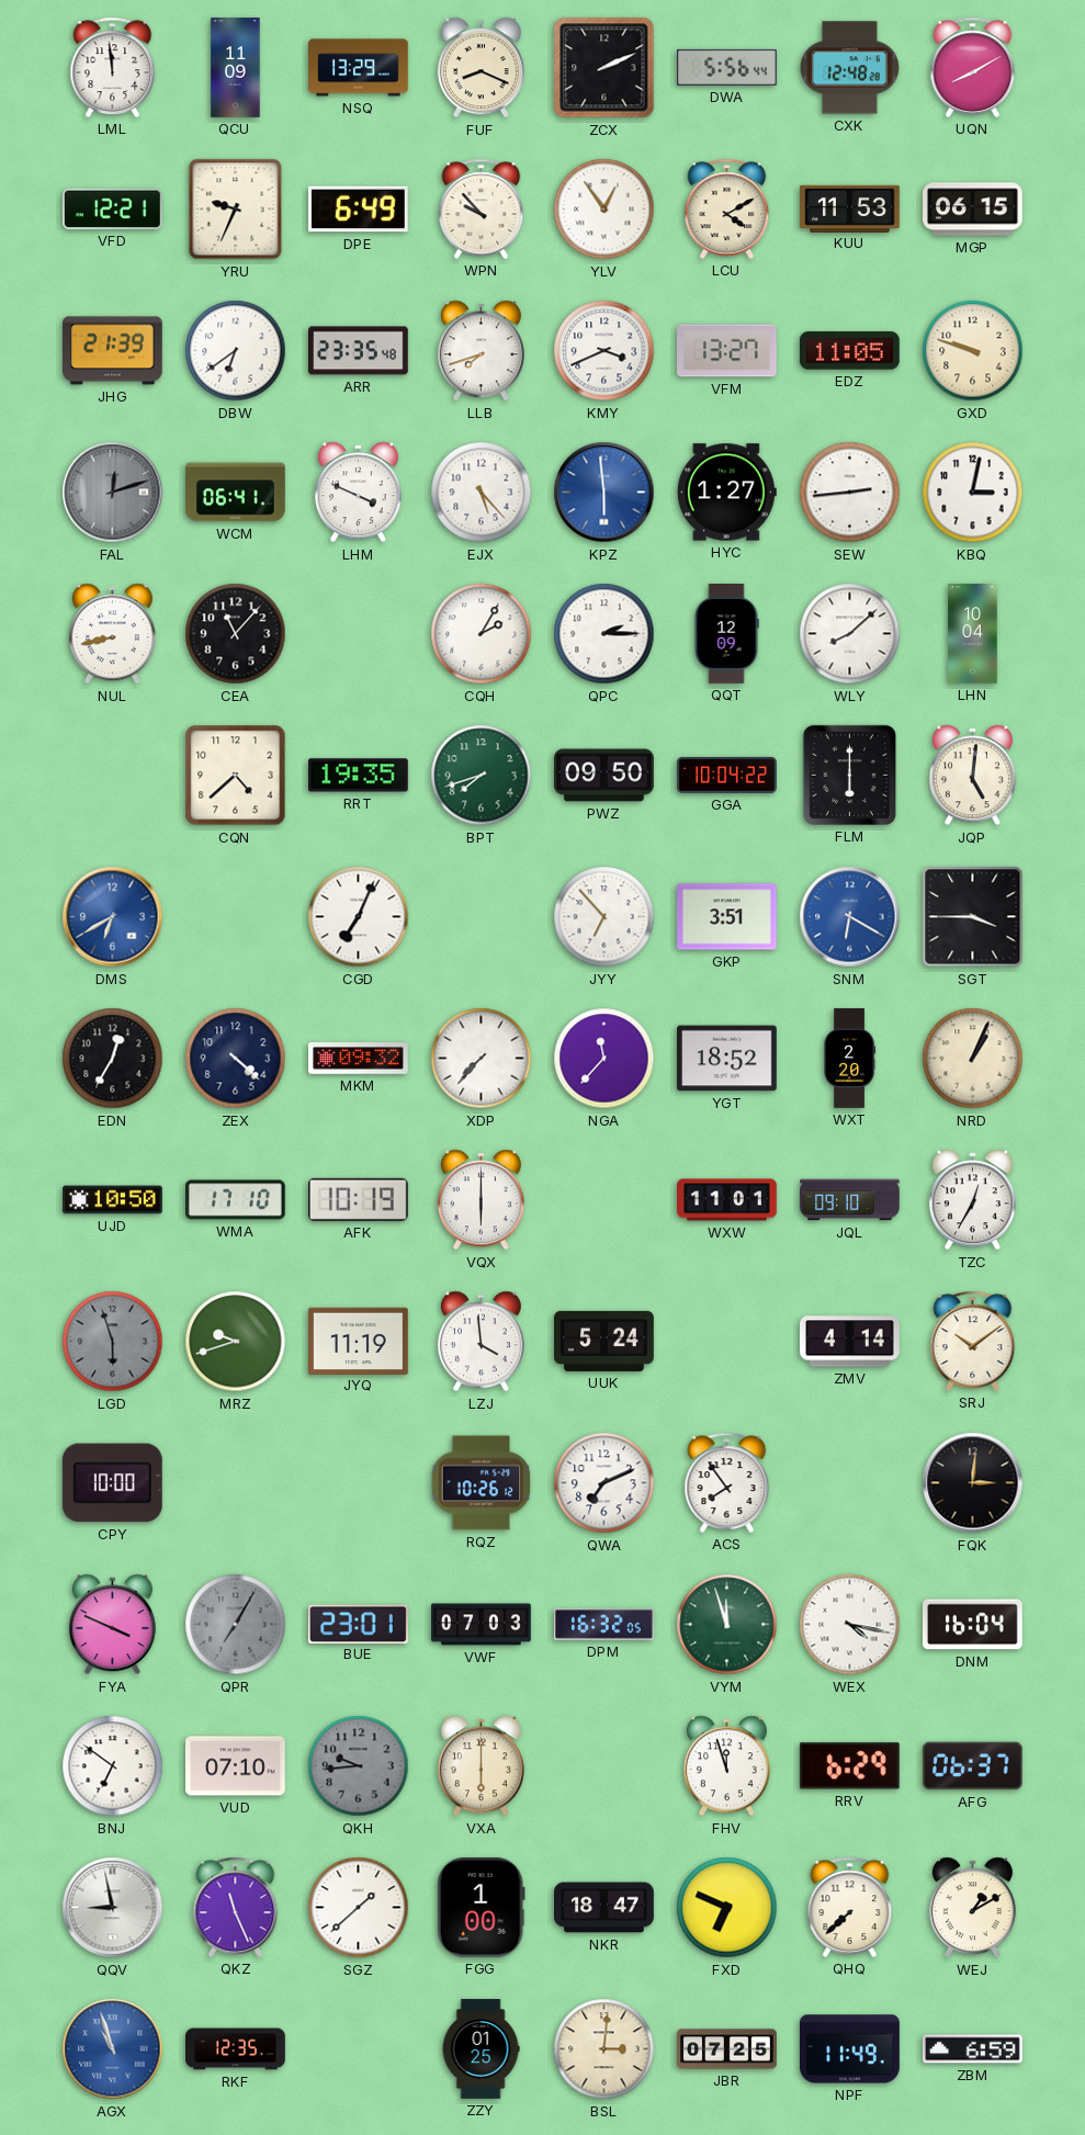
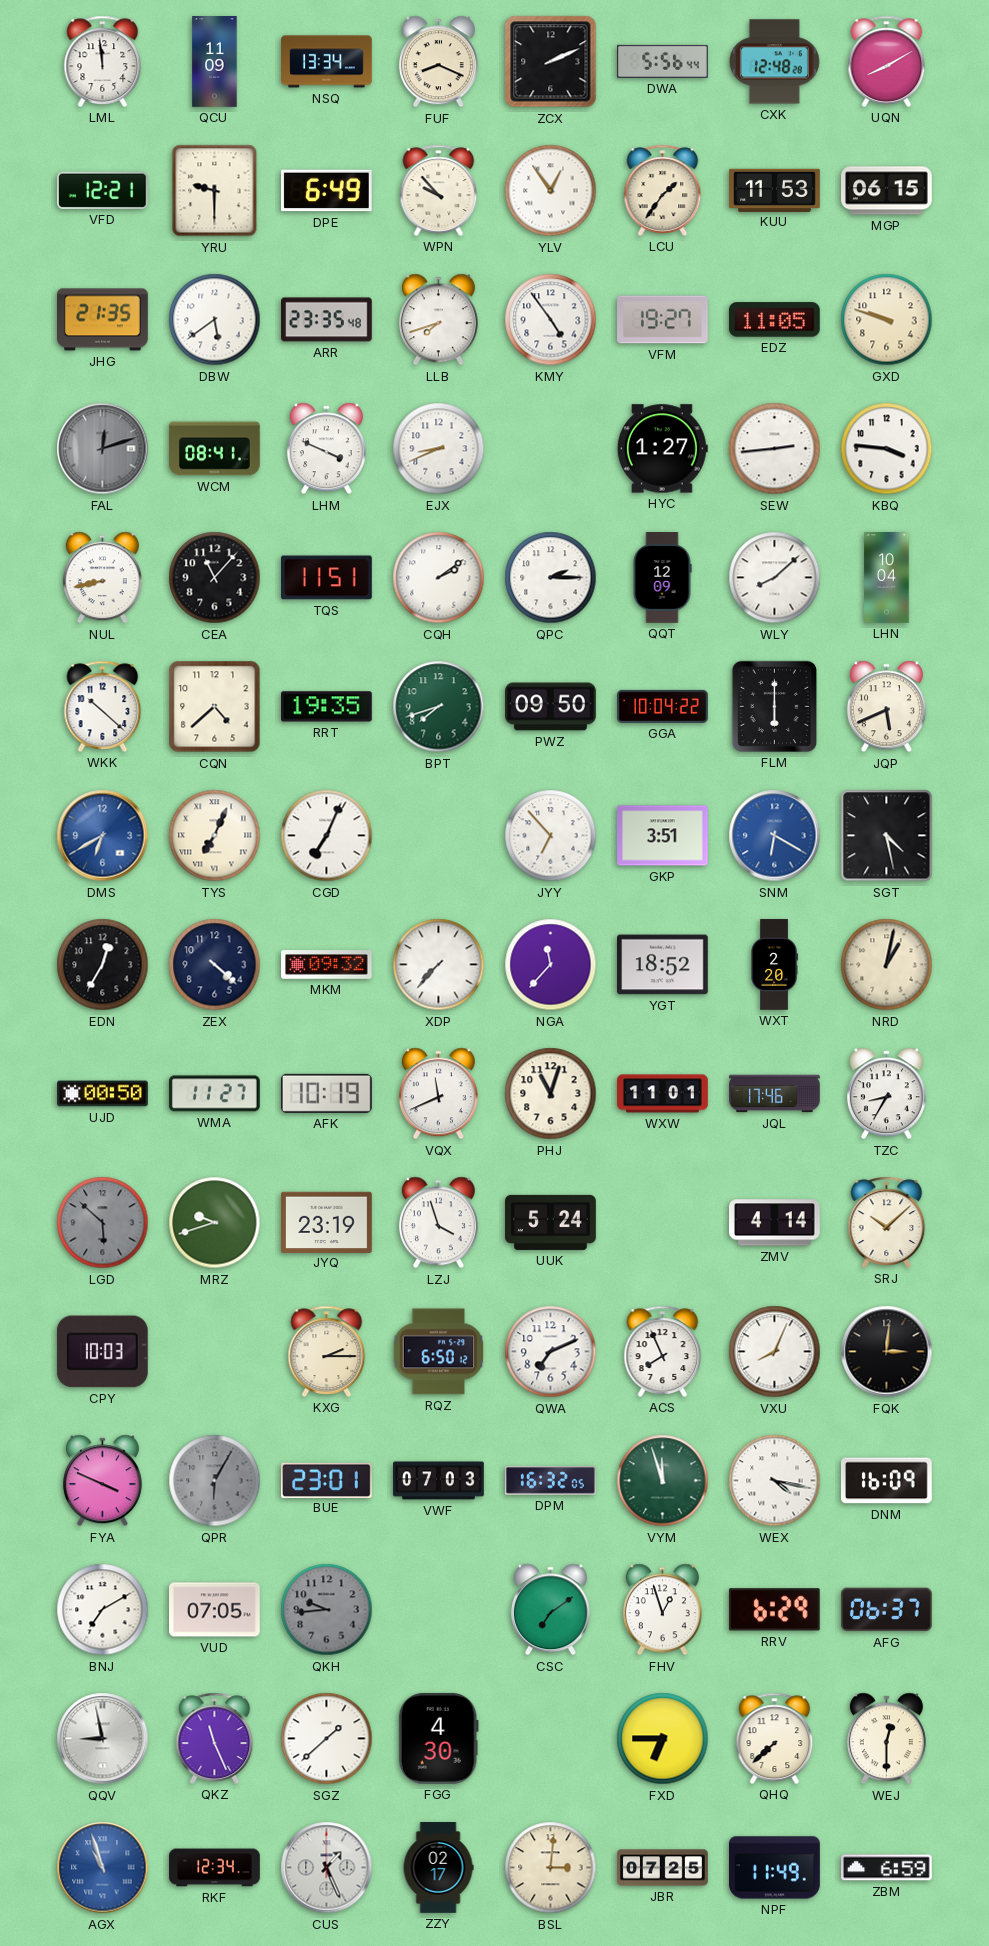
NSQ: 13:29 -> 13:34 (327, 62)
YRU: 9:34 -> 9:30 (215, 191)
LCU: 4:10 -> 1:36 (663, 190)
JHG: 21:39 -> 21:35 (103, 320)
DBW: 6:39 -> 5:39 (215, 320)
KMY: 3:41 -> 4:54 (551, 320)
VFM: 13:27 -> 19:27 (663, 320)
WCM: 06:41 -> 08:41 (215, 449)
EJX: 5:23 -> 8:41 (439, 449)
KPZ: 5:59 -> none (604, 493)
KBQ: 3:02 -> 3:46 (887, 449)
TQS: none -> 11:51 (327, 578)
CQH: 2:05 -> 2:09 (439, 578)
WKK: none -> 10:22 (103, 706)
JQP: 5:01 -> 5:41 (886, 707)
TYS: none -> 7:04 (215, 836)
SGT: 3:45 -> 4:28 (887, 836)
NRD: 1:04 -> 1:02 (887, 965)
UJD: 10:50 -> 00:50 (103, 1094)
WMA: 17:10 -> 11:27 (214, 1094)
VQX: 6:00 -> 11:41 (438, 1094)
PHJ: none -> 11:03 (551, 1094)
JQL: 09:10 -> 17:46 (775, 1094)
TZC: 12:35 -> 8:35 (886, 1094)
LGD: 5:57 -> 5:52 (103, 1223)
JYQ: 11:19 -> 23:19 (327, 1222)
LZJ: 3:59 -> 3:57 (438, 1223)
SRJ: 10:09 -> 10:08 (887, 1222)
CPY: 10:00 -> 10:03 (102, 1352)
KXG: none -> 2:15 (327, 1351)
RQZ: 10:26 -> 6:50 (439, 1352)
ACS: 7:54 -> 7:56 (663, 1351)
VXU: none -> 8:04 (775, 1352)
QPR: 7:05 -> 6:05 (215, 1481)
DNM: 16:04 -> 16:09 (886, 1481)
BNJ: 6:51 -> 7:10 (103, 1610)
VUD: 07:10 -> 07:05 (215, 1610)
VXA: 6:00 -> none (481, 1766)
CSC: none -> 7:09 (550, 1610)
FHV: 11:57 -> 12:57 (662, 1610)
FGG: 1:00 -> 4:30 (438, 1738)
NKR: 18:47 -> none (604, 1908)
FXD: 6:49 -> 6:45 (663, 1739)
WEJ: 1:10 -> 12:30 (886, 1739)
RKF: 12:35 -> 12:34 (215, 1868)
CUS: none -> 1:26 (327, 1868)
ZZY: 01:25 -> 02:17 (438, 1868)
